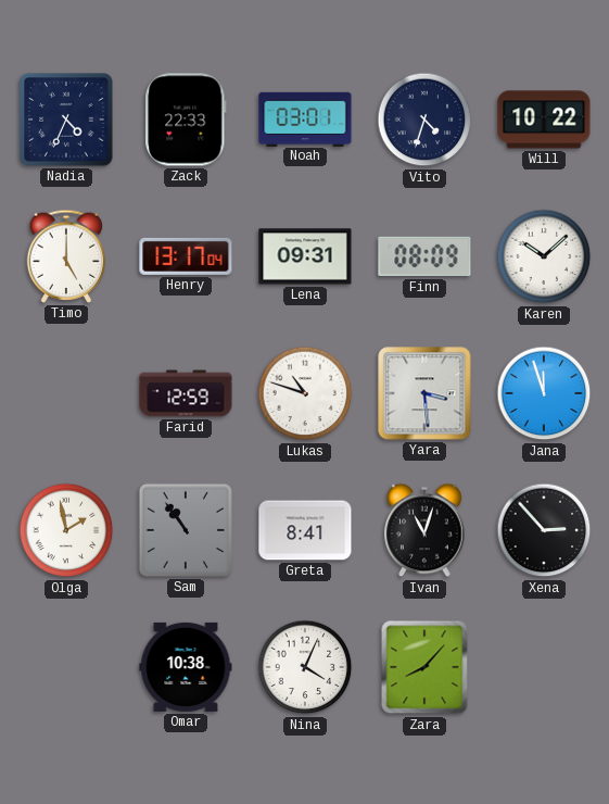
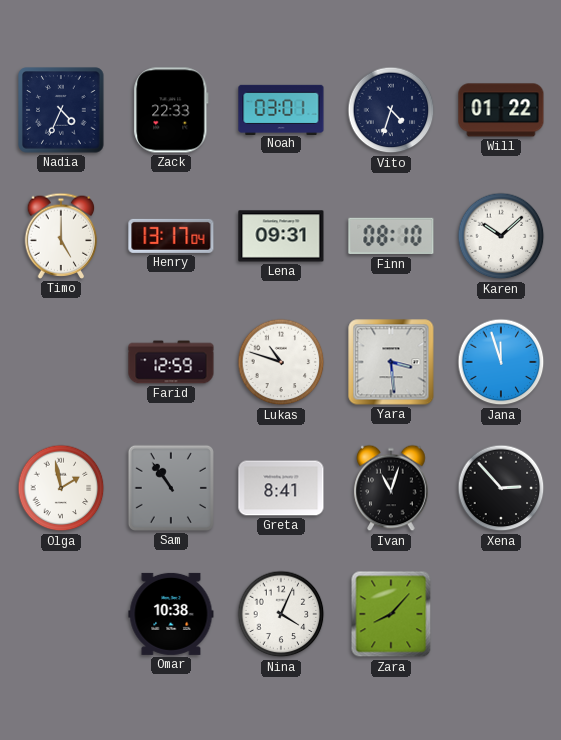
Will: 10:22 -> 01:22 (501, 110)
Finn: 08:09 -> 08:10 (391, 236)
